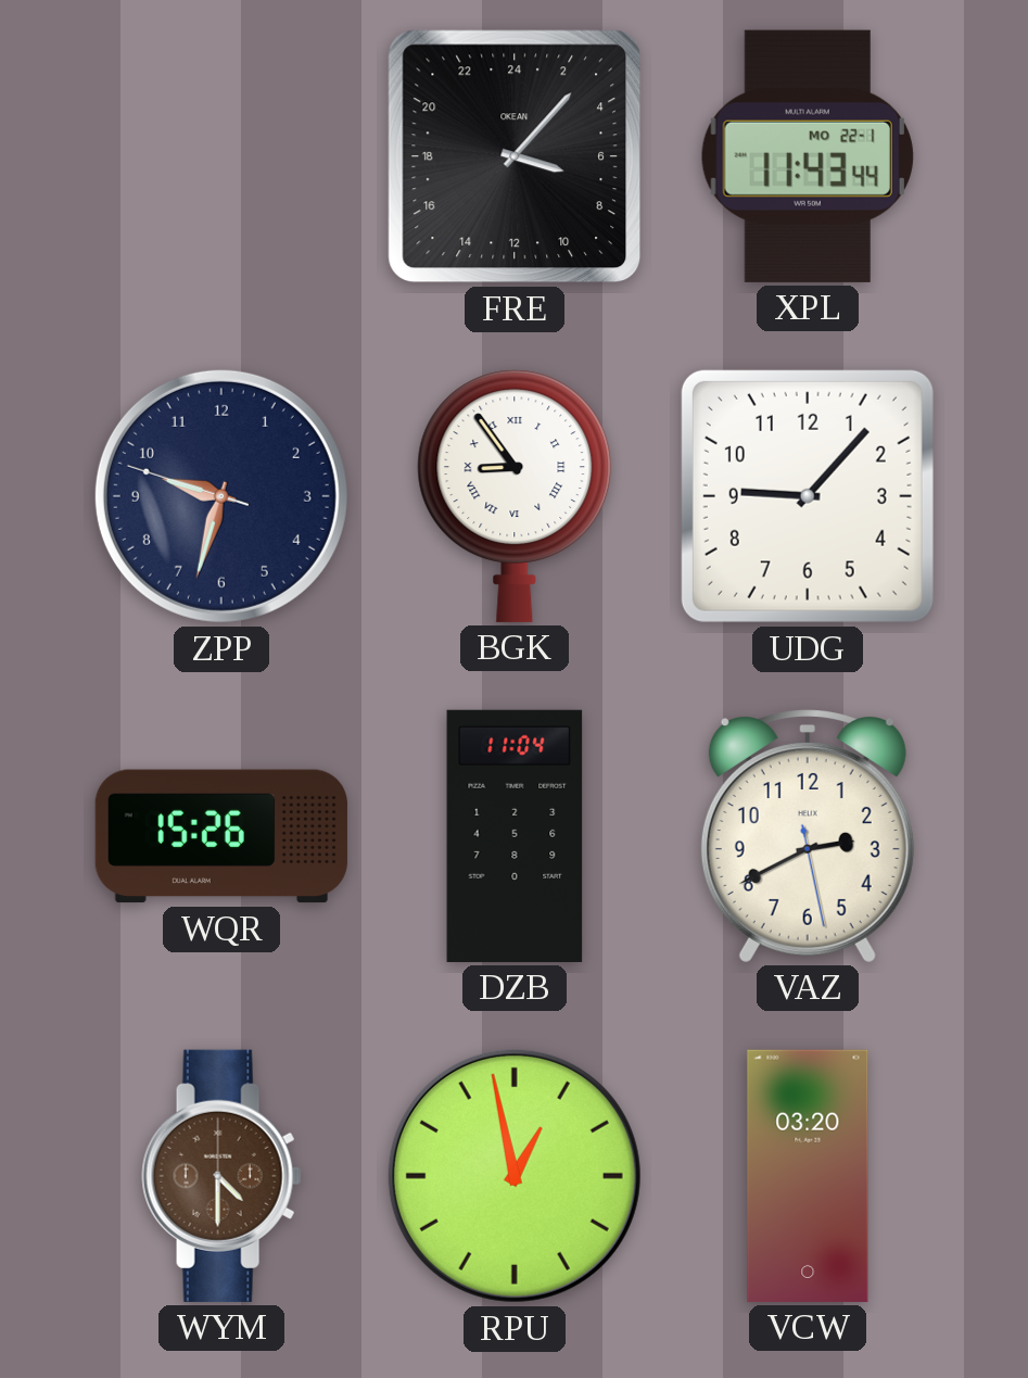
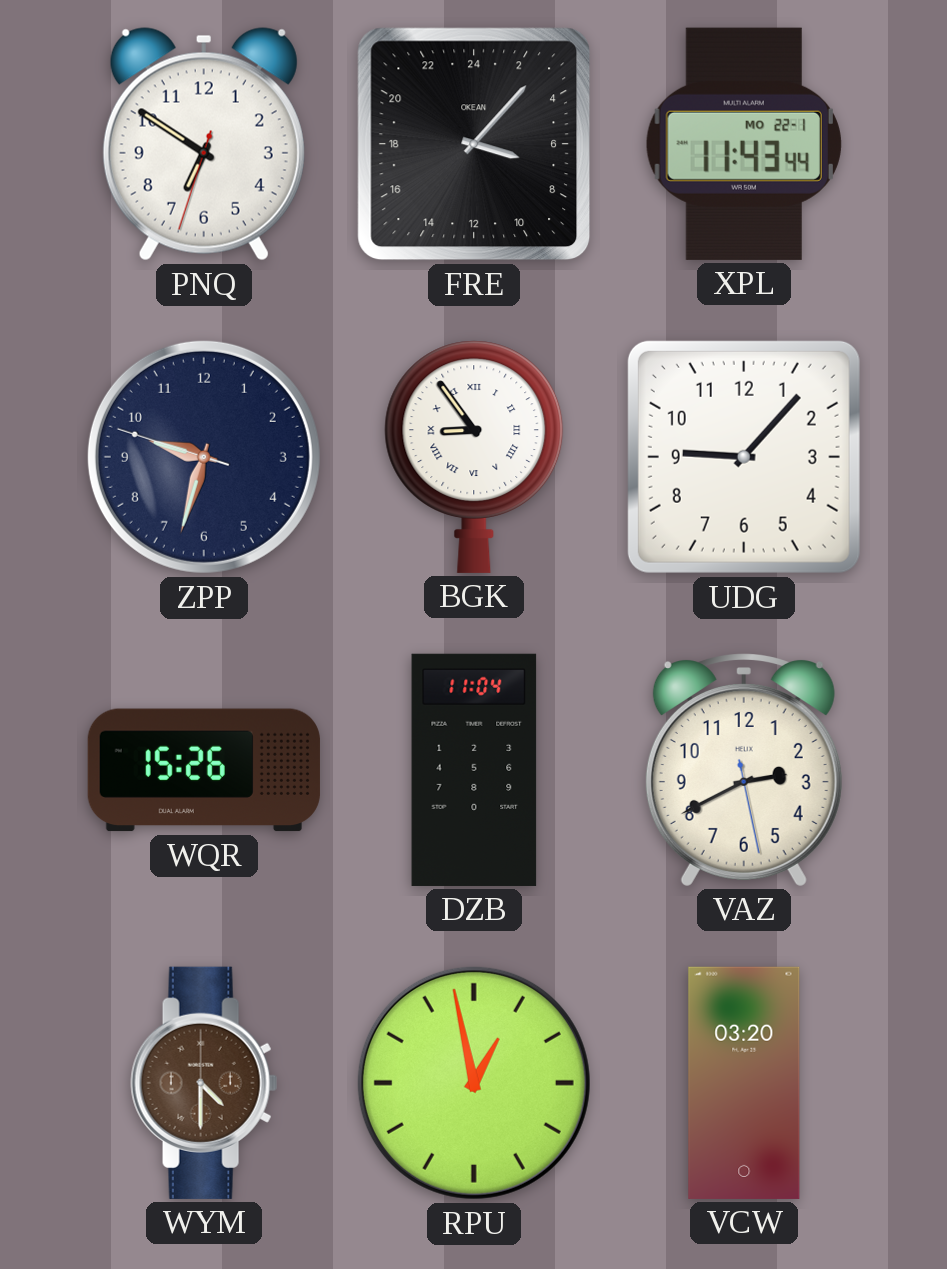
PNQ: none -> 6:50 (204, 144)
